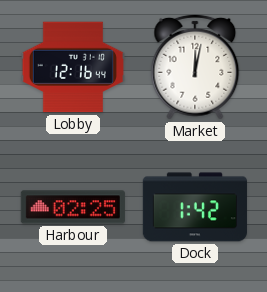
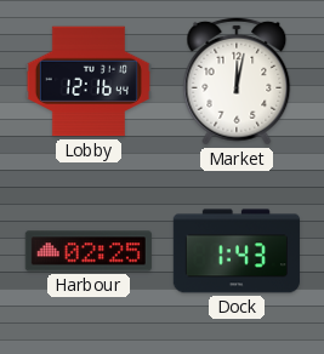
Dock: 1:42 -> 1:43 (237, 251)
